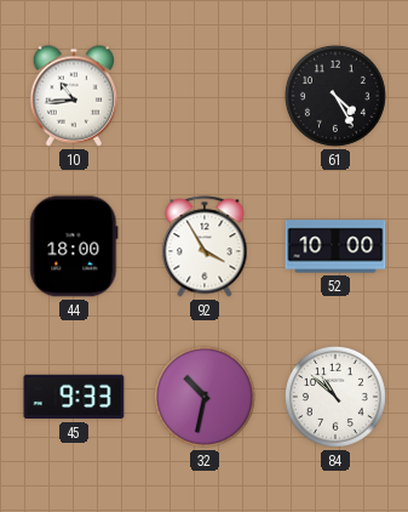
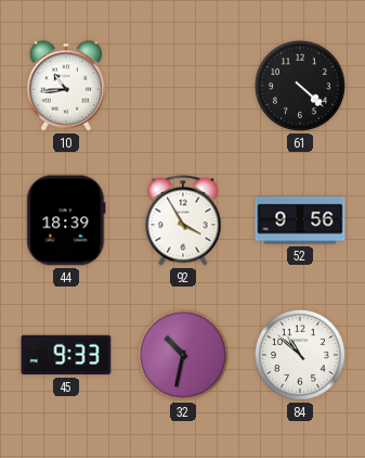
61: 4:25 -> 4:22 (300, 86)
44: 18:00 -> 18:39 (66, 220)
52: 10:00 -> 9:56 (300, 220)
